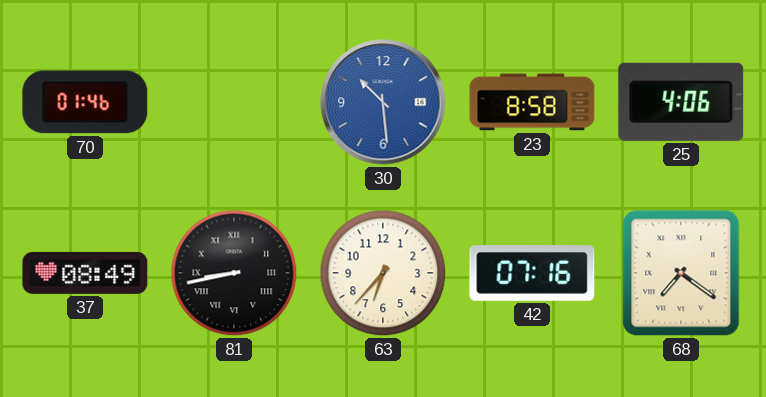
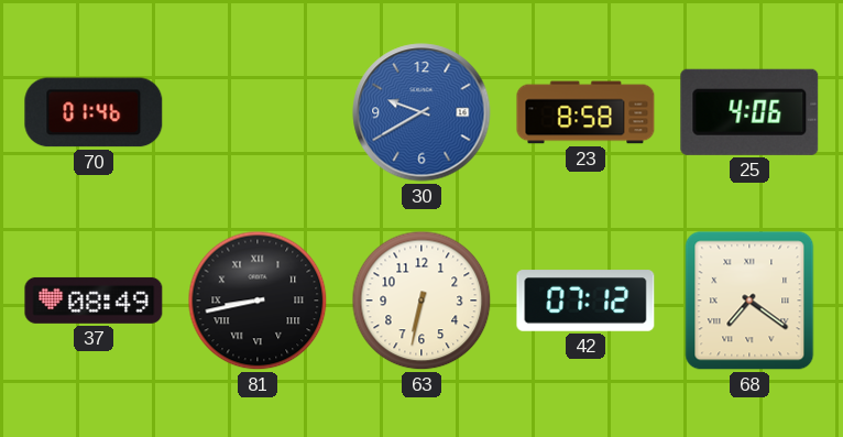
30: 10:29 -> 9:40 (421, 112)
63: 6:37 -> 6:32 (421, 301)
42: 07:16 -> 07:12 (585, 301)
